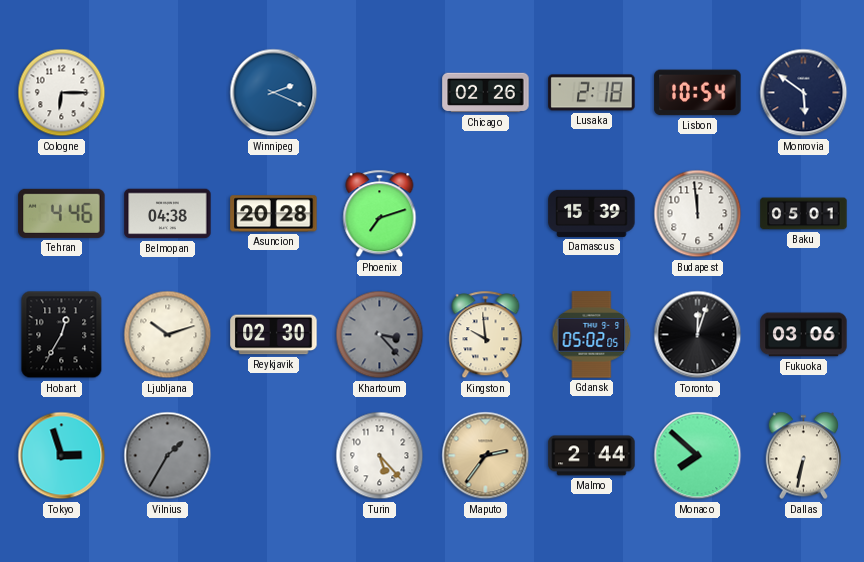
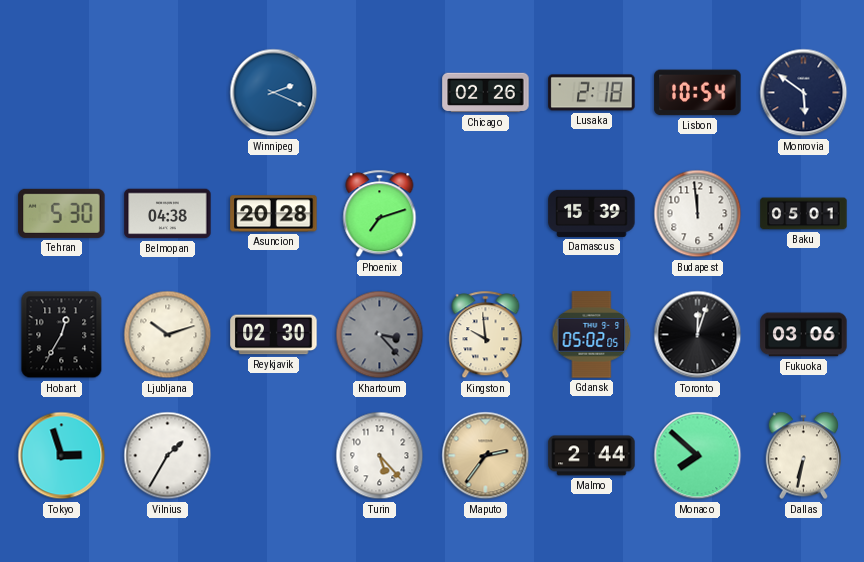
Cologne: 6:15 -> none (62, 93)
Tehran: 4:46 -> 5:30 (62, 213)
Vilnius dial: grey -> white (168, 456)
